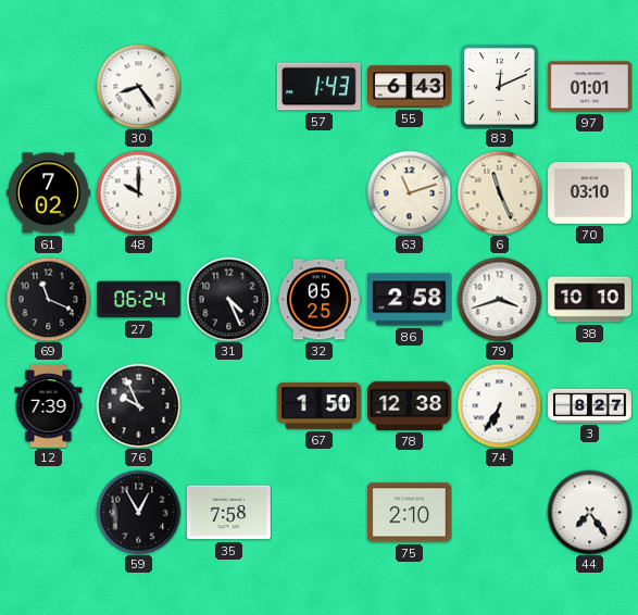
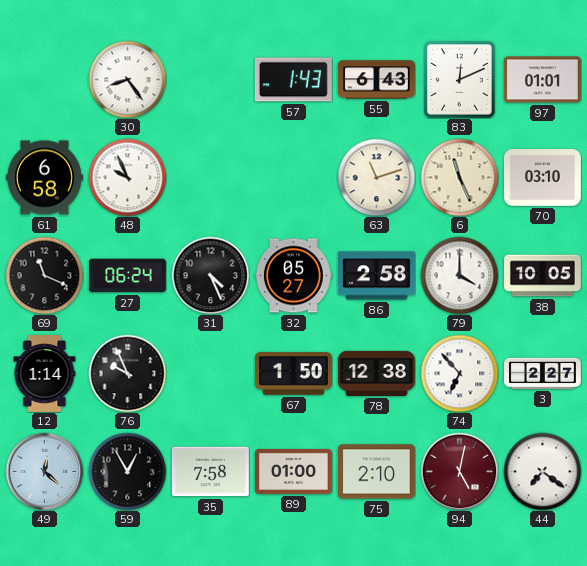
61: 7:02 -> 6:58 (44, 178)
48: 10:00 -> 9:56 (127, 177)
32: 05:25 -> 05:27 (293, 276)
79: 3:42 -> 4:00 (459, 275)
38: 10:10 -> 10:05 (543, 276)
12: 7:39 -> 1:14 (45, 374)
74: 6:35 -> 6:53 (459, 373)
3: 8:27 -> 2:27 (543, 373)
49: none -> 12:22 (44, 471)
89: none -> 01:00 (294, 471)
94: none -> 5:02 (459, 471)
44: 7:24 -> 7:21 (542, 471)
